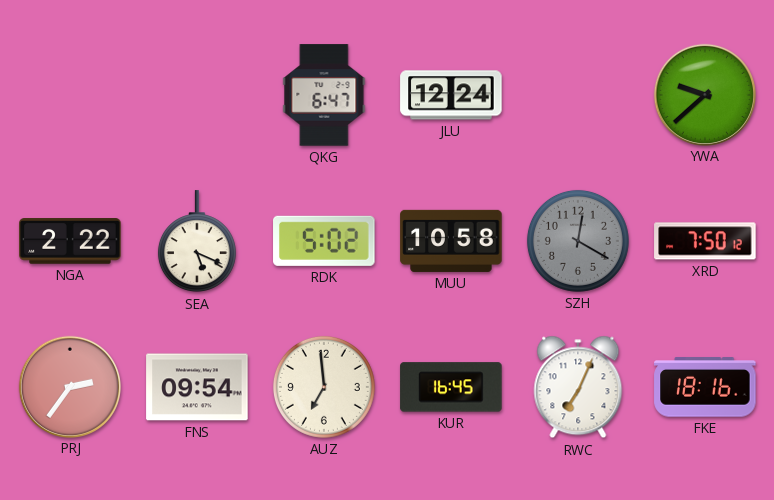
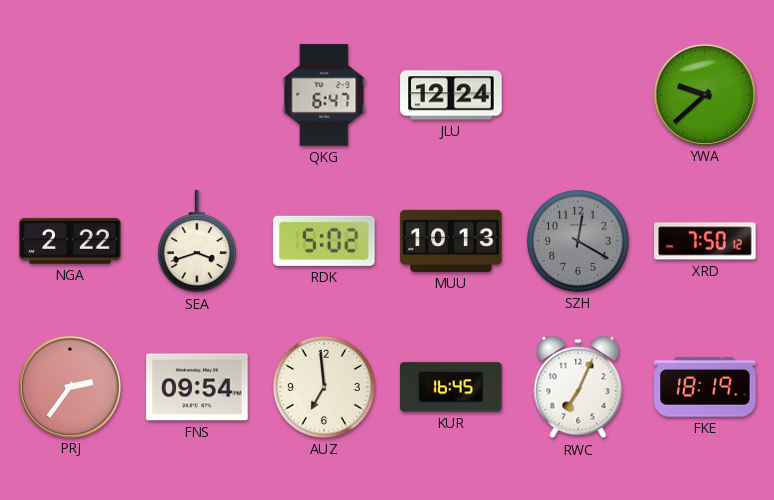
SEA: 5:19 -> 3:42 (197, 242)
MUU: 10:58 -> 10:13 (451, 241)
FKE: 18:16 -> 18:19 (705, 387)
